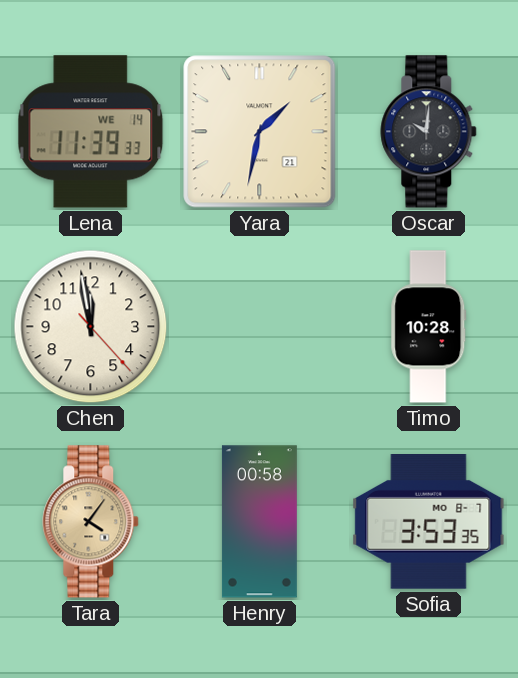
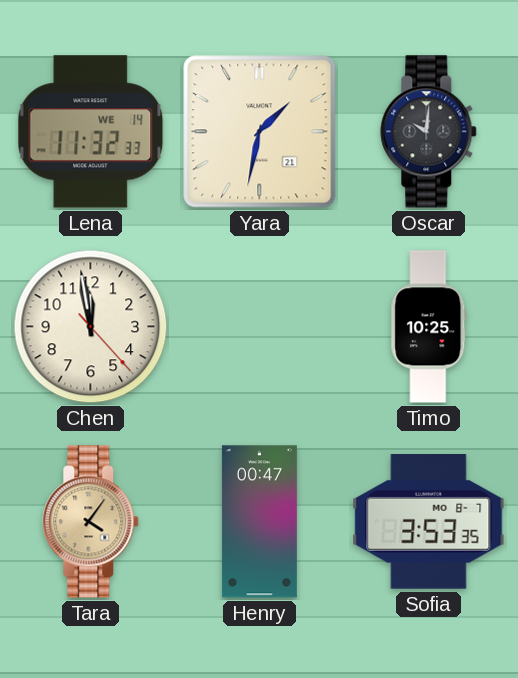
Lena: 11:39 -> 11:32 (91, 132)
Timo: 10:28 -> 10:25 (429, 327)
Henry: 00:58 -> 00:47 (259, 522)
